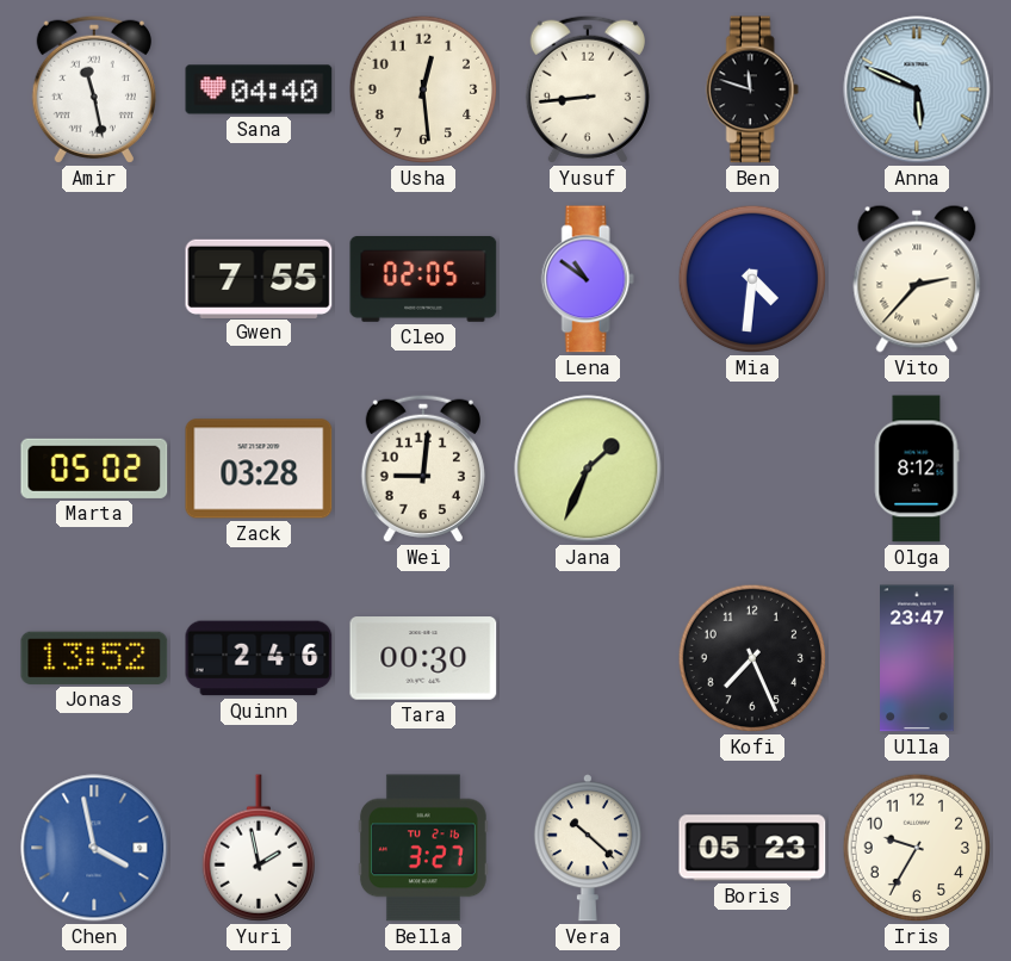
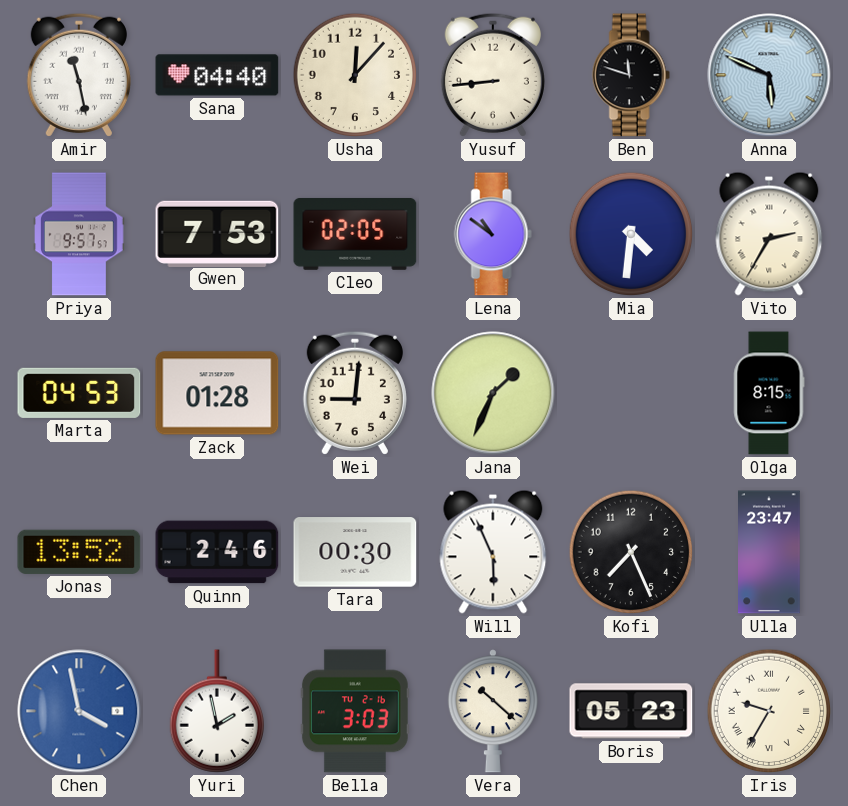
Usha: 12:29 -> 12:07 (355, 75)
Priya: none -> 9:57 (80, 234)
Gwen: 7:55 -> 7:53 (217, 233)
Vito: 2:37 -> 2:35 (769, 234)
Marta: 05:02 -> 04:53 (79, 393)
Zack: 03:28 -> 01:28 (217, 393)
Olga: 8:12 -> 8:15 (769, 393)
Will: none -> 5:56 (493, 552)
Bella: 3:27 -> 3:03 (355, 711)
Iris numerals: Arabic -> Roman (769, 711)
